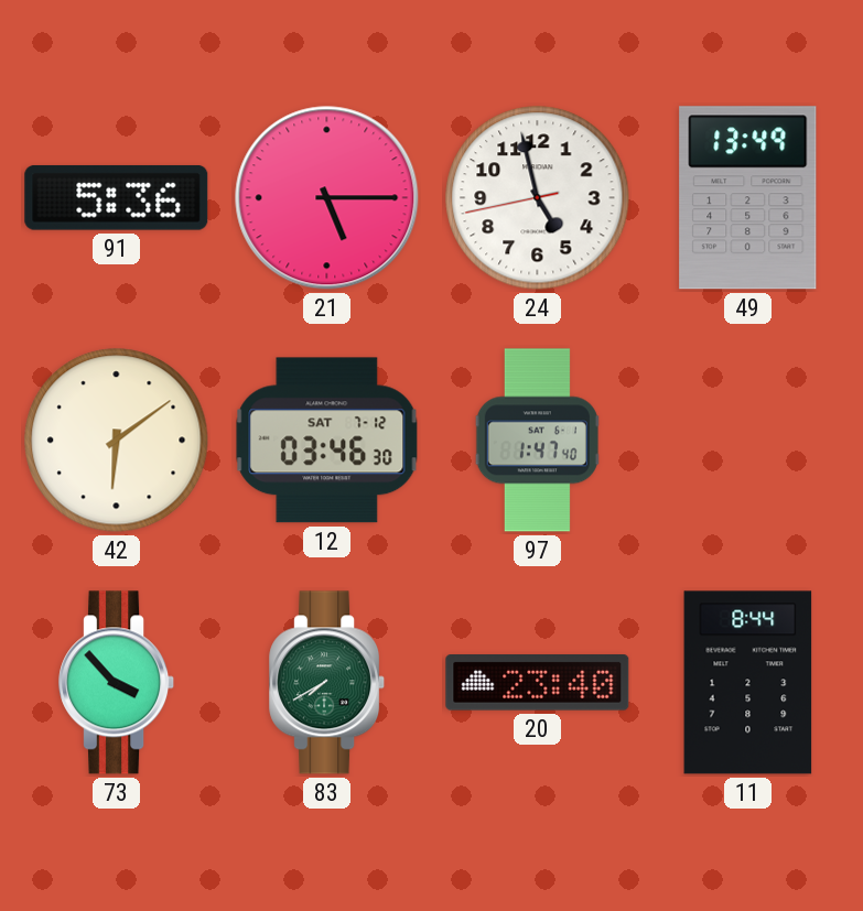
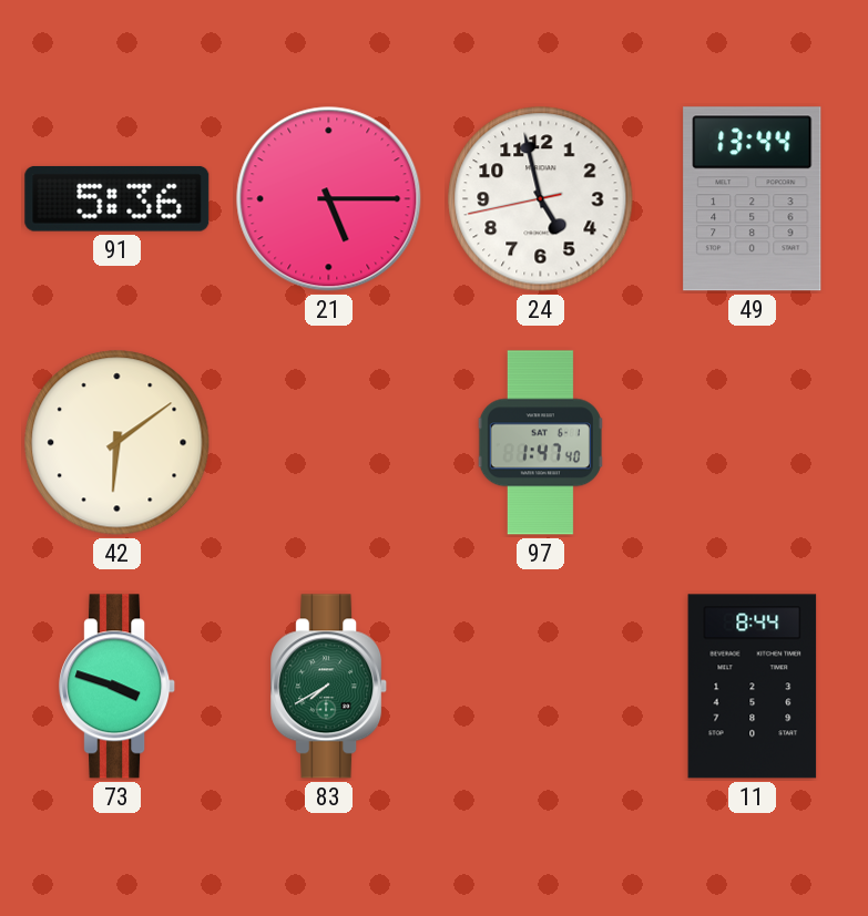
49: 13:49 -> 13:44 (753, 199)
12: 03:46 -> none (327, 441)
73: 3:53 -> 3:48 (118, 687)
20: 23:40 -> none (538, 683)
